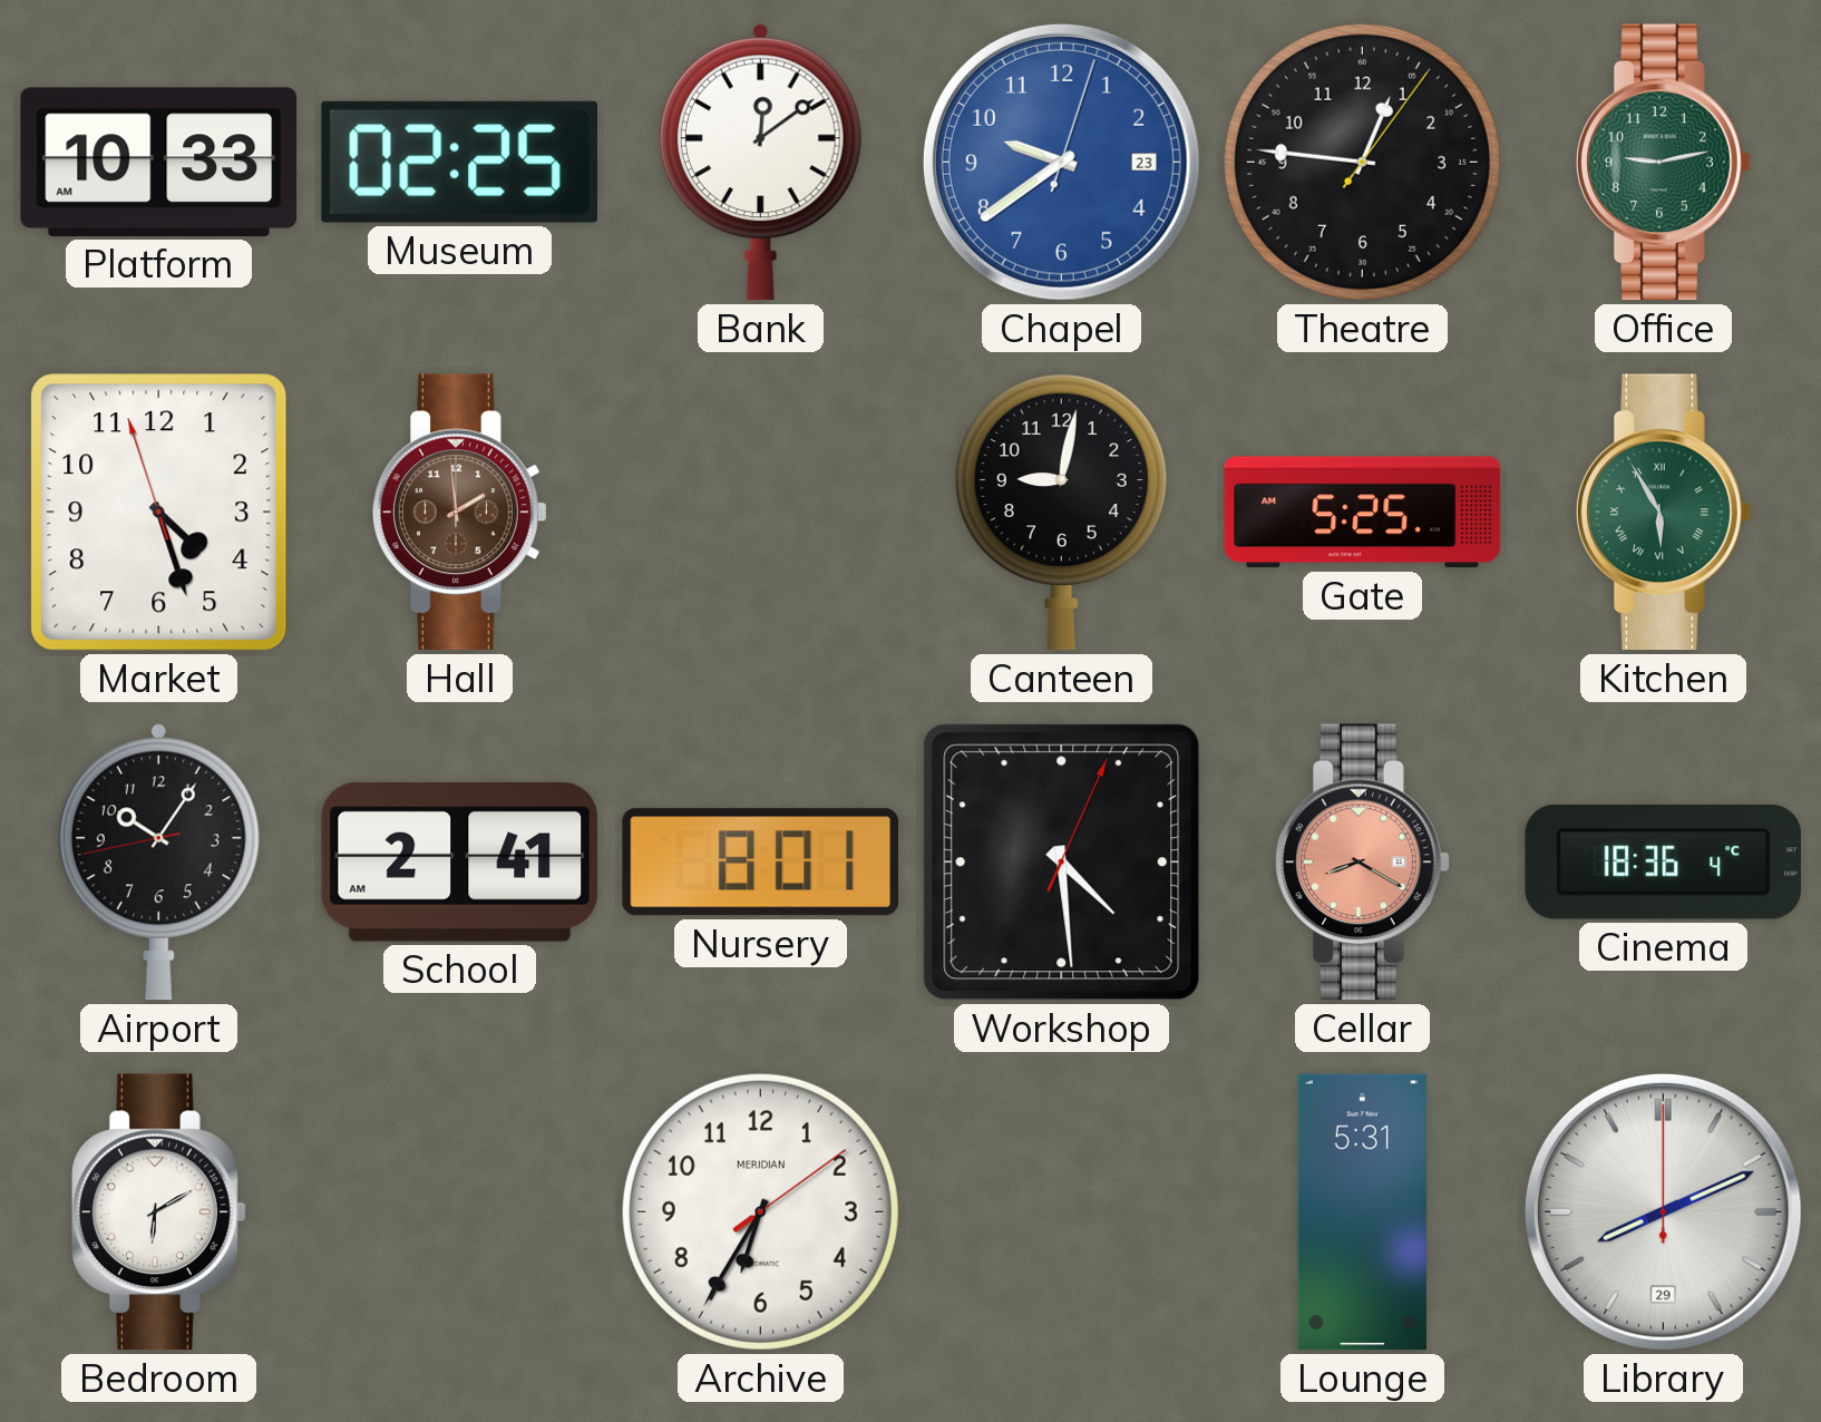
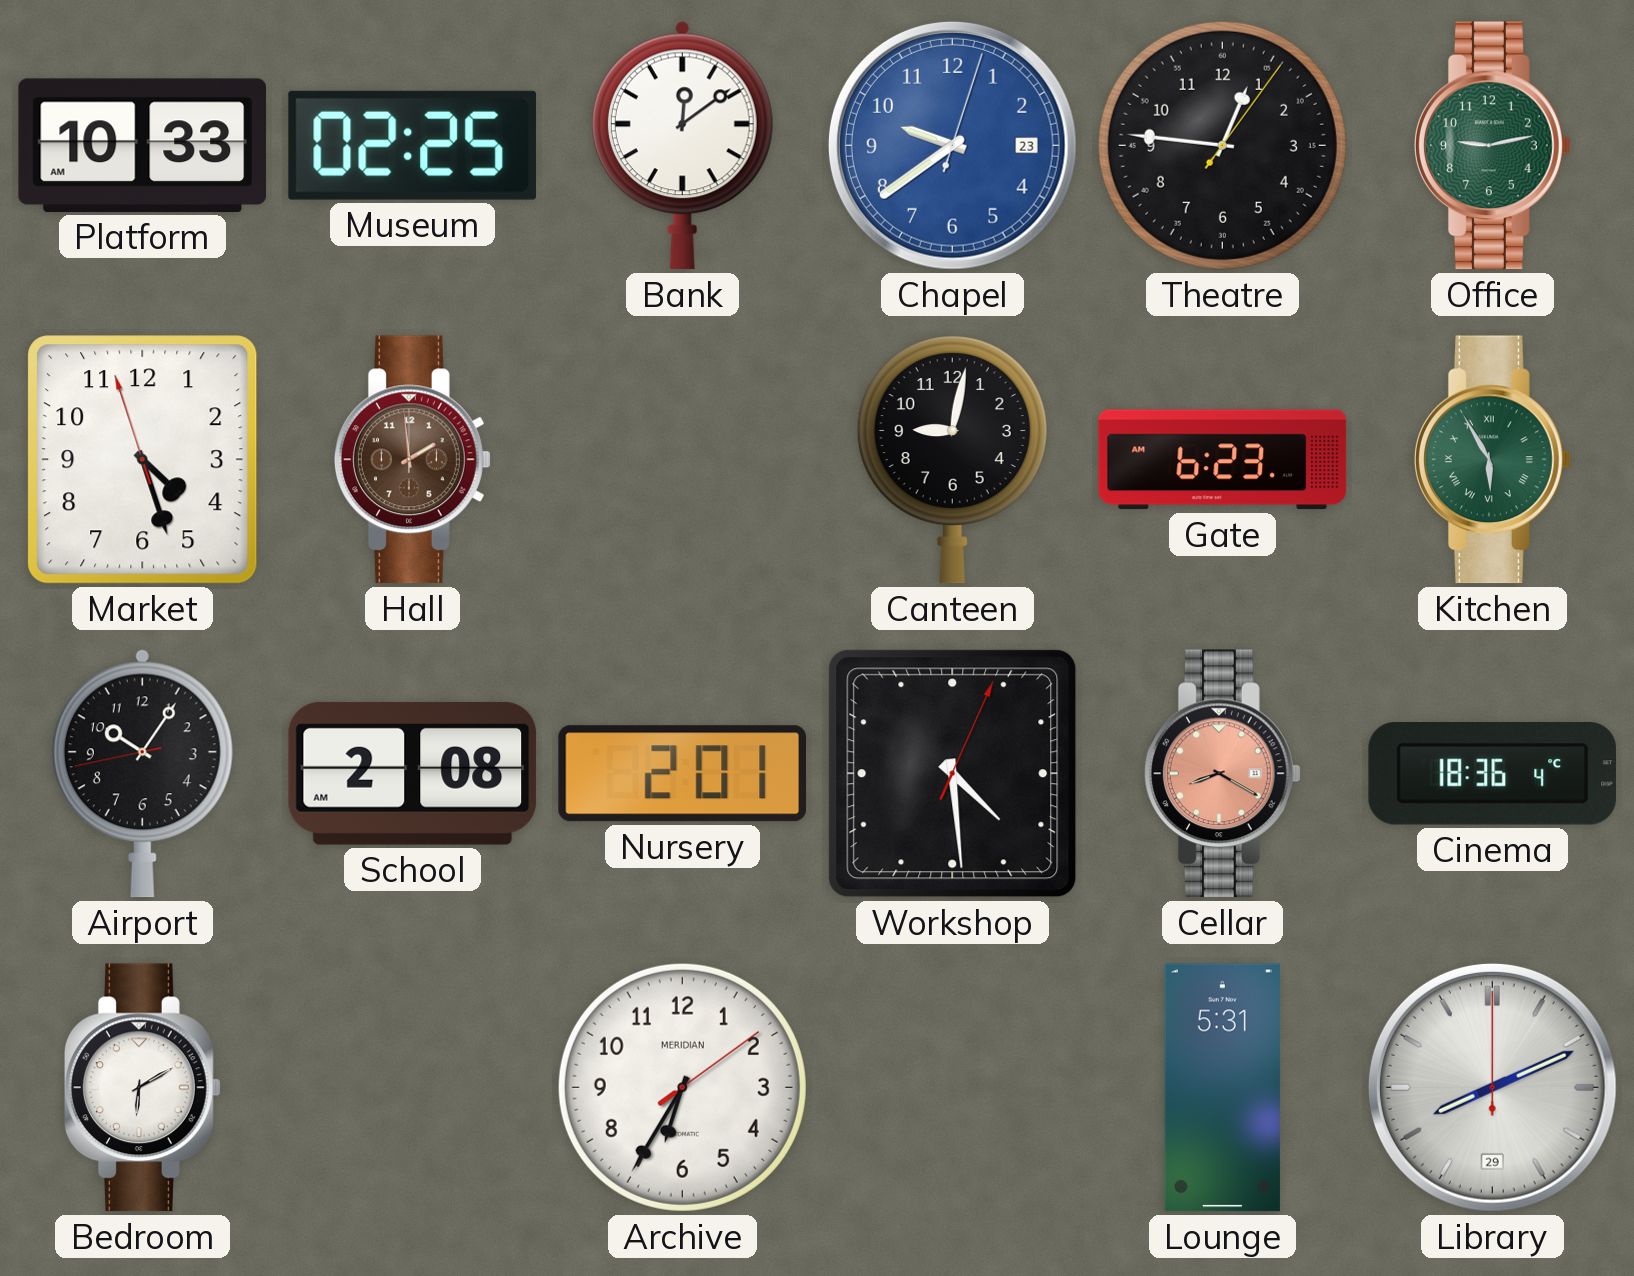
Gate: 5:25 -> 6:23 (1223, 460)
School: 2:41 -> 2:08 (413, 773)
Nursery: 8:01 -> 2:01 (682, 774)
